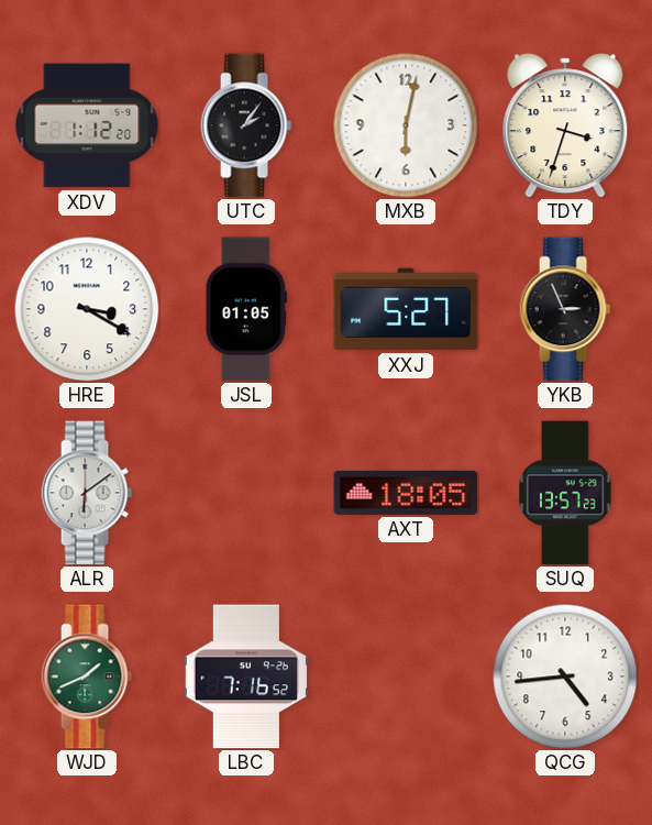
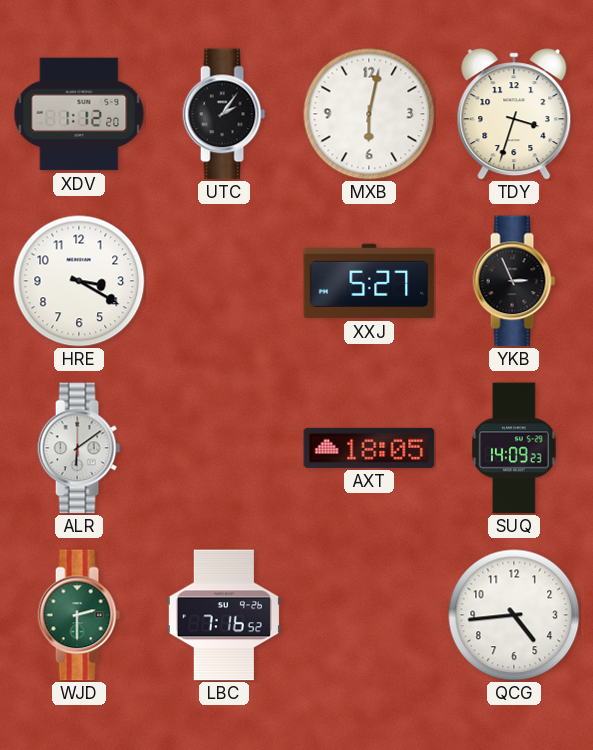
JSL: 01:05 -> none (246, 309)
SUQ: 13:57 -> 14:09 (514, 448)
WJD: 1:41 -> 2:30 (79, 615)
